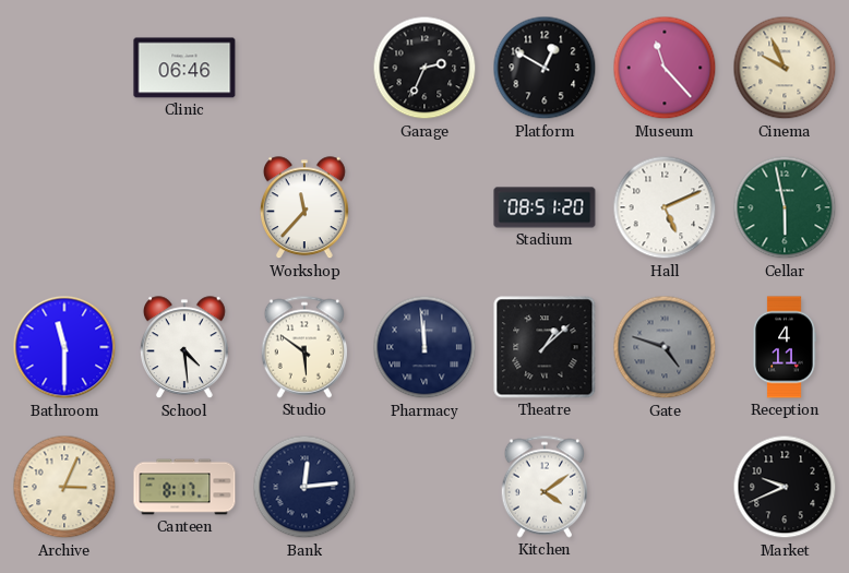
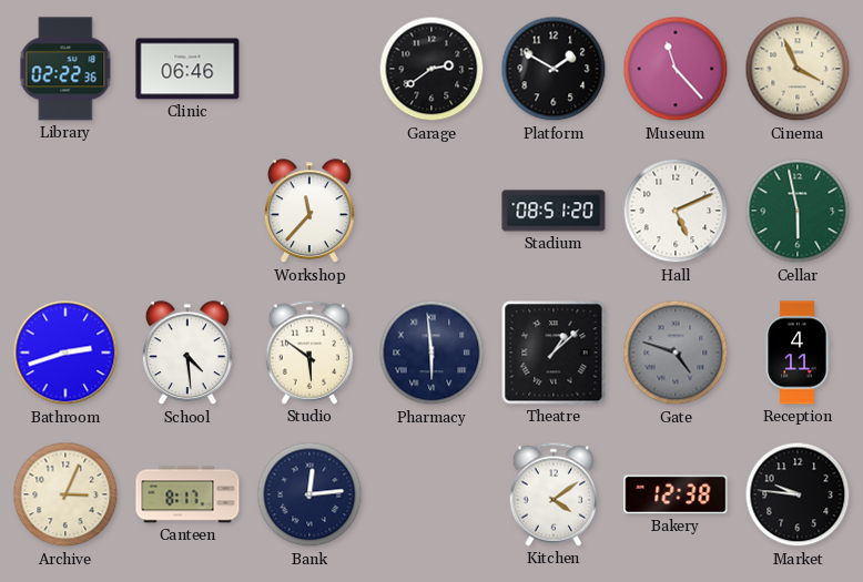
Library: none -> 02:22 (65, 69)
Garage: 2:34 -> 2:39 (431, 69)
Platform: 12:50 -> 1:50 (554, 69)
Cinema: 9:56 -> 3:56 (798, 69)
Bathroom: 11:30 -> 2:42 (65, 353)
Pharmacy: 11:59 -> 5:59 (431, 353)
Bakery: none -> 12:38 (676, 494)
Market: 9:41 -> 9:46 (798, 494)
